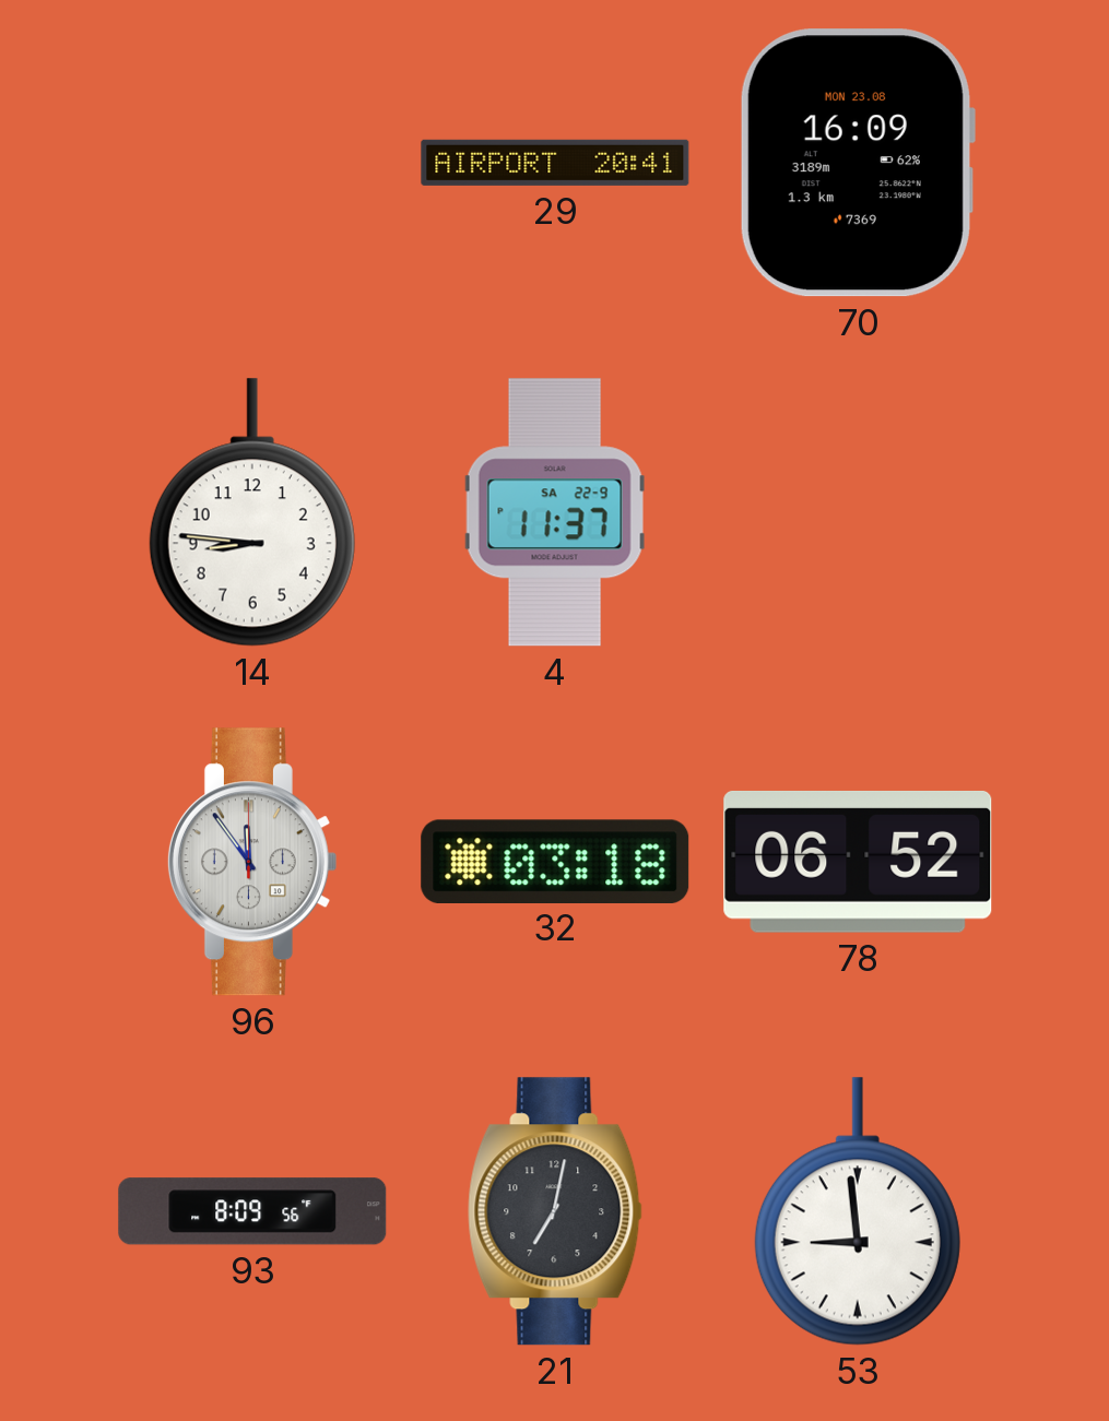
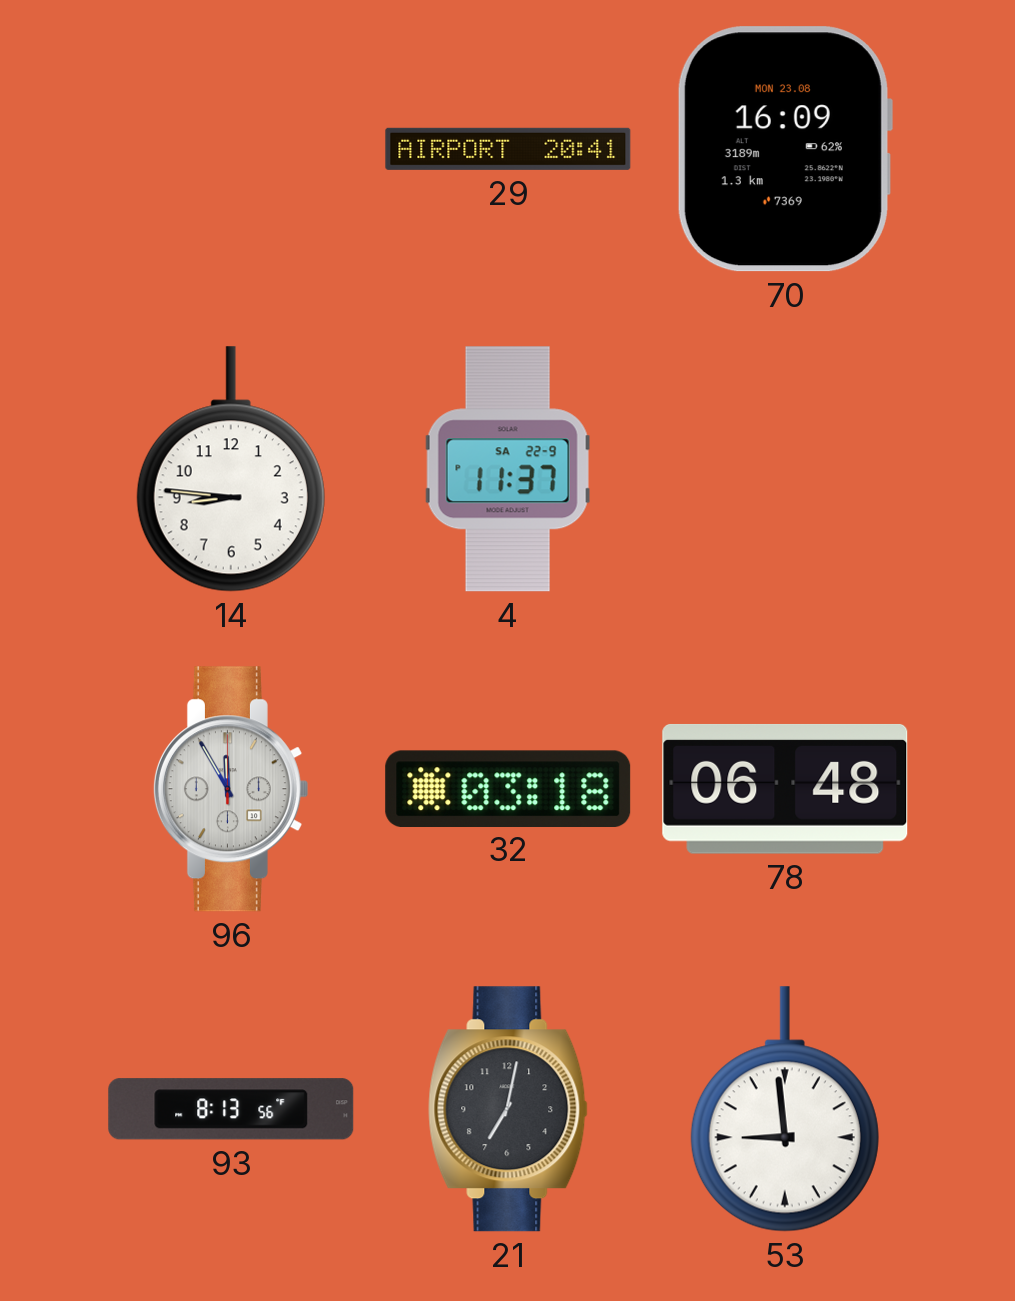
96: 11:54 -> 11:55 (230, 789)
78: 06:52 -> 06:48 (785, 789)
93: 8:09 -> 8:13 (231, 1109)
